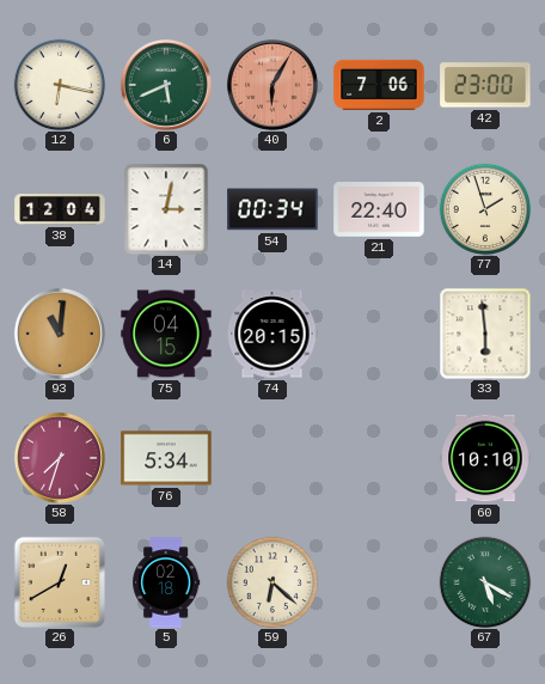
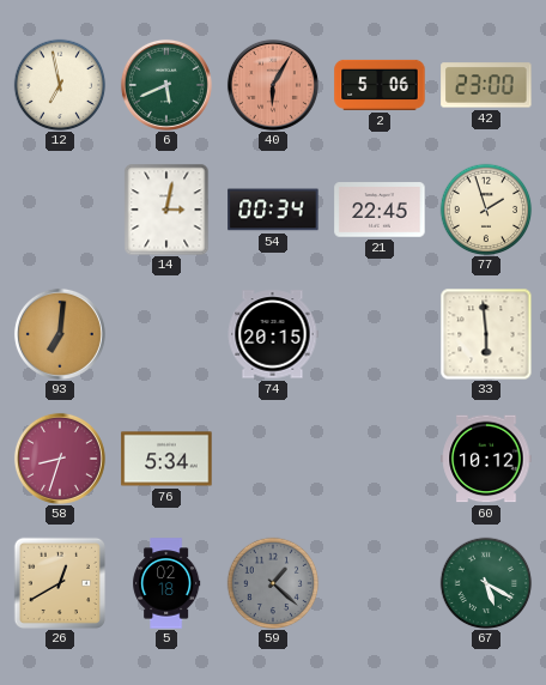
12: 6:17 -> 6:58 (60, 85)
2: 7:06 -> 5:06 (380, 85)
38: 12:04 -> none (60, 210)
21: 22:40 -> 22:45 (380, 210)
93: 11:01 -> 7:01 (60, 334)
75: 04:15 -> none (166, 334)
58: 7:33 -> 8:33 (60, 459)
60: 10:10 -> 10:12 (486, 459)
59: 6:22 -> 1:22 (273, 583)
59 dial: cream -> grey (273, 583)
